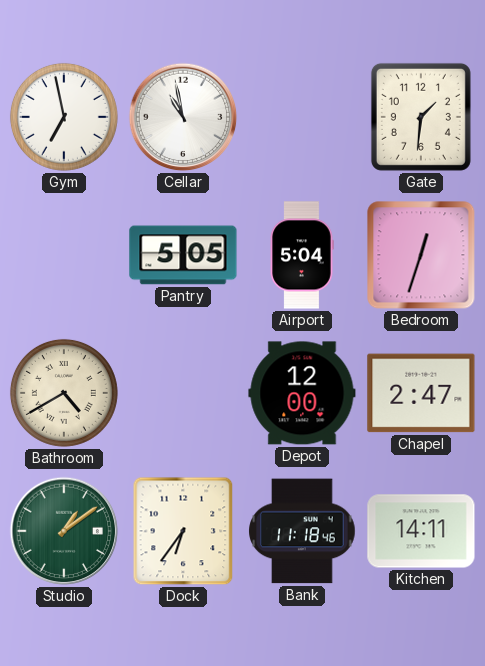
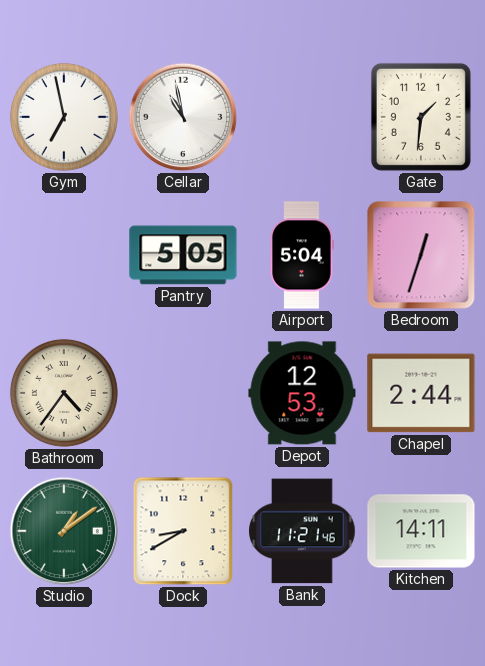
Bathroom: 4:40 -> 4:36 (64, 393)
Depot: 12:00 -> 12:53 (302, 393)
Chapel: 2:47 -> 2:44 (421, 393)
Dock: 6:36 -> 8:40 (183, 531)
Bank: 11:18 -> 11:21 (302, 531)
